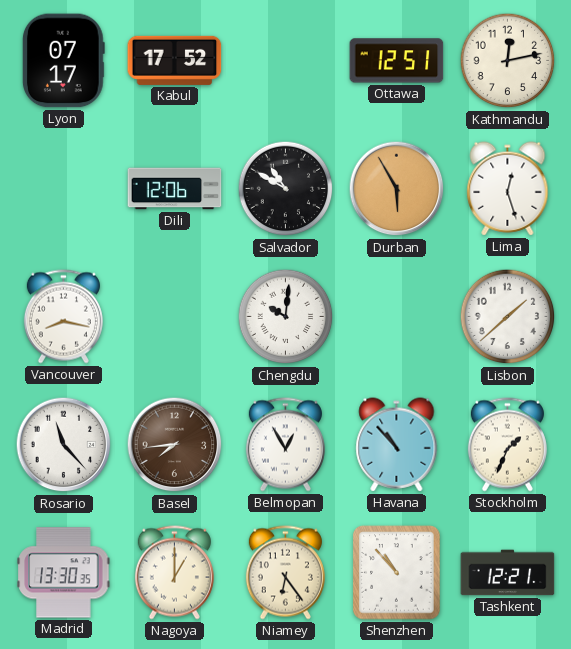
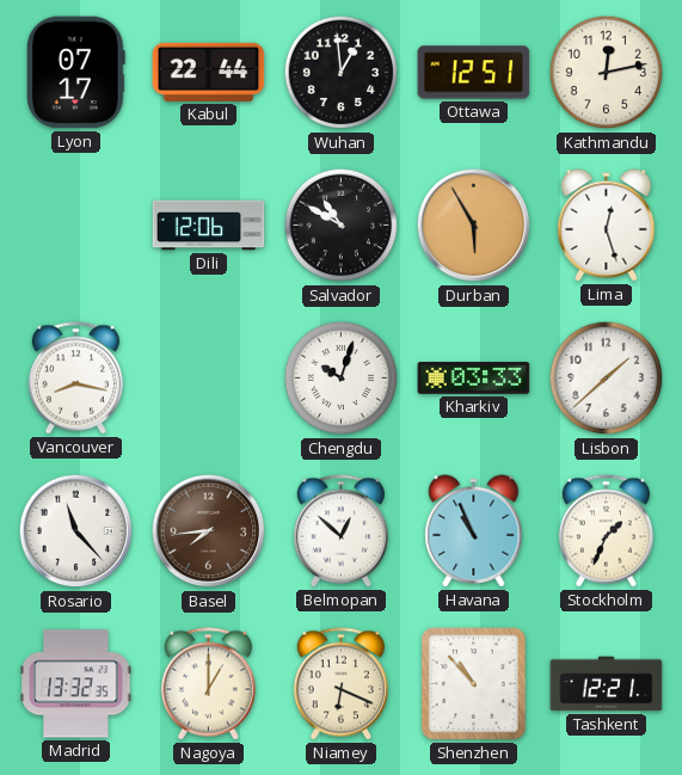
Kabul: 17:52 -> 22:44 (209, 72)
Wuhan: none -> 12:59 (342, 73)
Chengdu: 10:01 -> 10:03 (342, 379)
Kharkiv: none -> 03:33 (474, 379)
Belmopan: 12:55 -> 12:52 (340, 531)
Havana: 10:53 -> 10:56 (474, 531)
Madrid: 13:30 -> 13:32 (76, 684)
Niamey: 6:24 -> 6:19 (340, 684)
